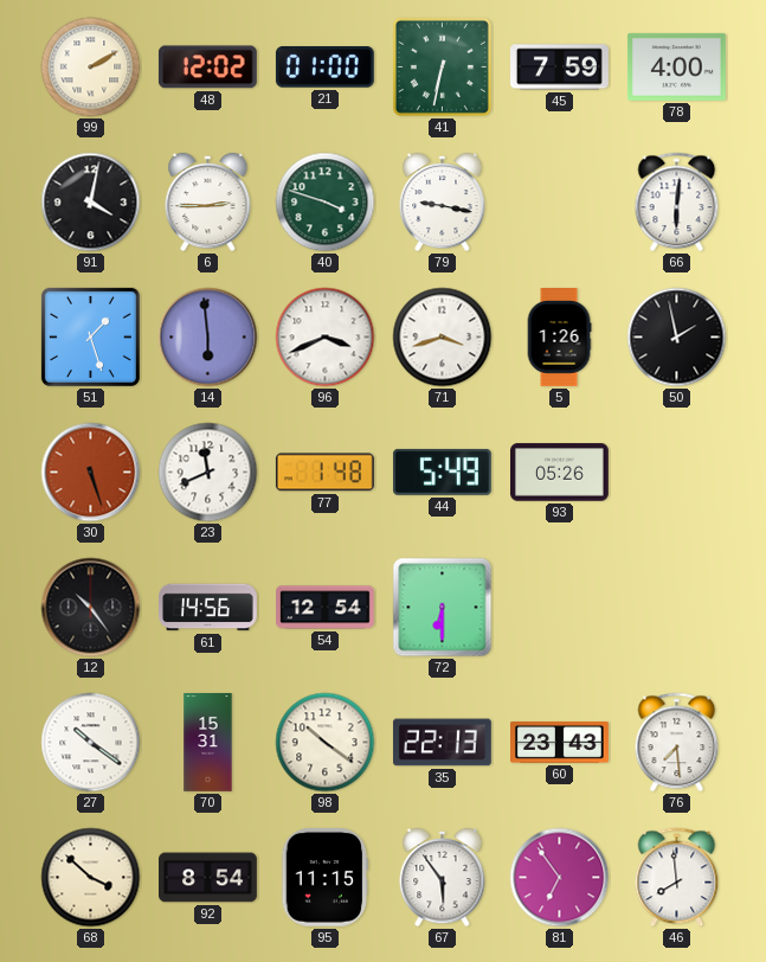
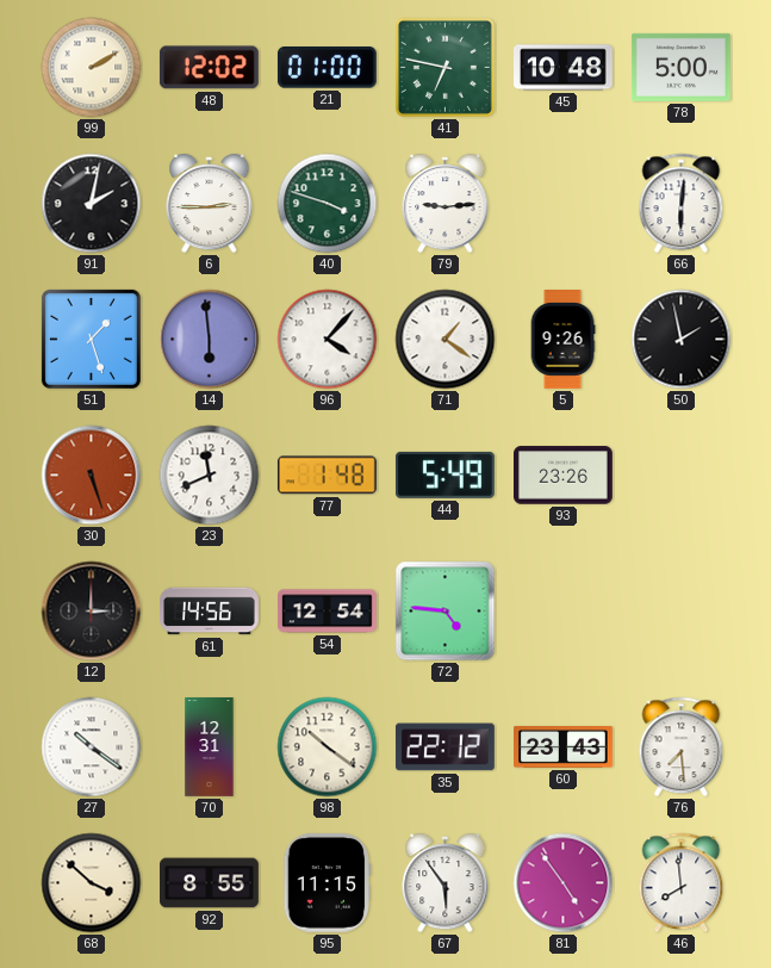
41: 6:32 -> 6:47 (444, 67)
45: 7:59 -> 10:48 (564, 68)
78: 4:00 -> 5:00 (680, 67)
91: 4:02 -> 2:02 (92, 204)
79: 9:17 -> 9:14 (446, 204)
96: 3:41 -> 4:07 (328, 340)
71: 3:42 -> 1:21 (446, 340)
5: 1:26 -> 9:26 (562, 340)
93: 05:26 -> 23:26 (564, 476)
12: 10:24 -> 3:00 (92, 612)
72: 6:30 -> 4:46 (446, 612)
70: 15:31 -> 12:31 (210, 747)
35: 22:13 -> 22:12 (444, 747)
92: 8:54 -> 8:55 (210, 883)
81: 6:54 -> 4:54 (564, 883)
